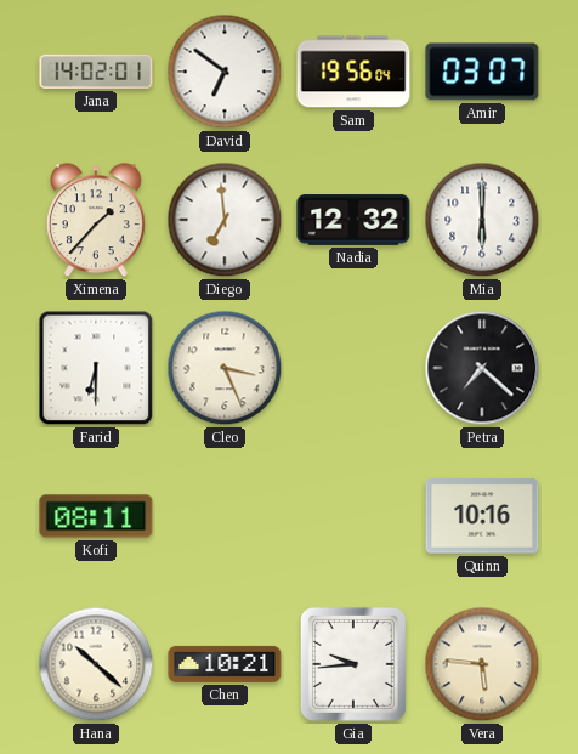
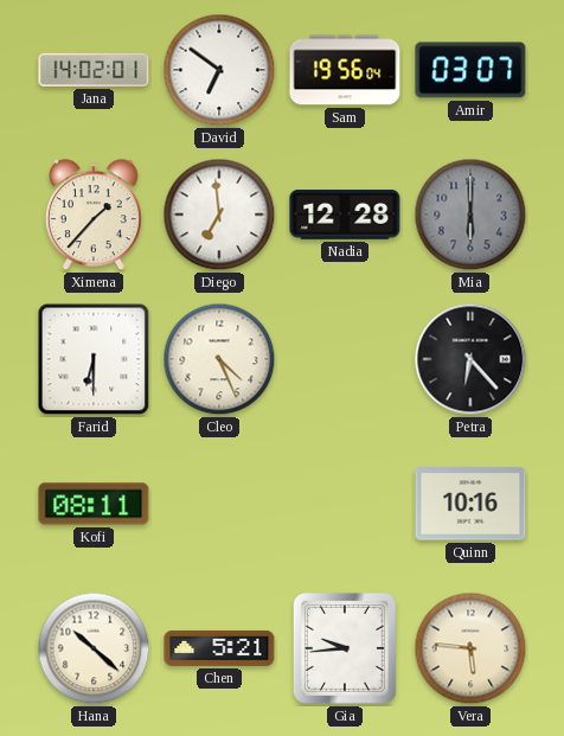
Nadia: 12:32 -> 12:28 (345, 215)
Mia dial: white -> grey (470, 215)
Cleo: 3:26 -> 4:26 (219, 359)
Petra: 7:22 -> 6:23 (470, 359)
Chen: 10:21 -> 5:21 (219, 648)
